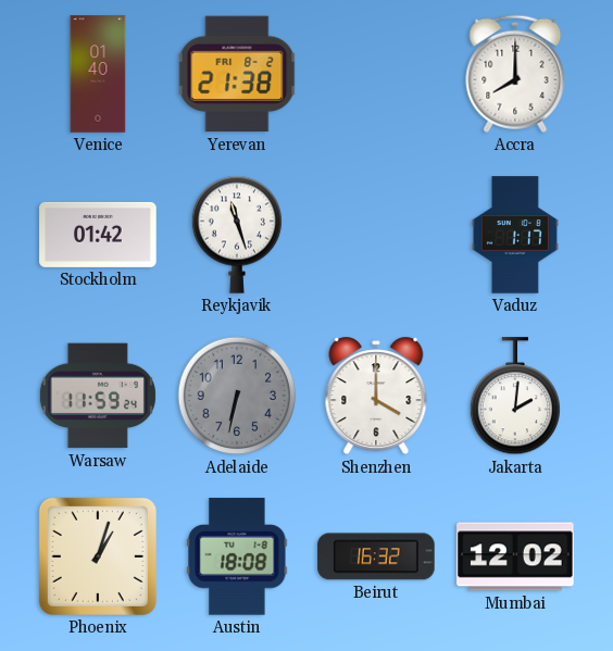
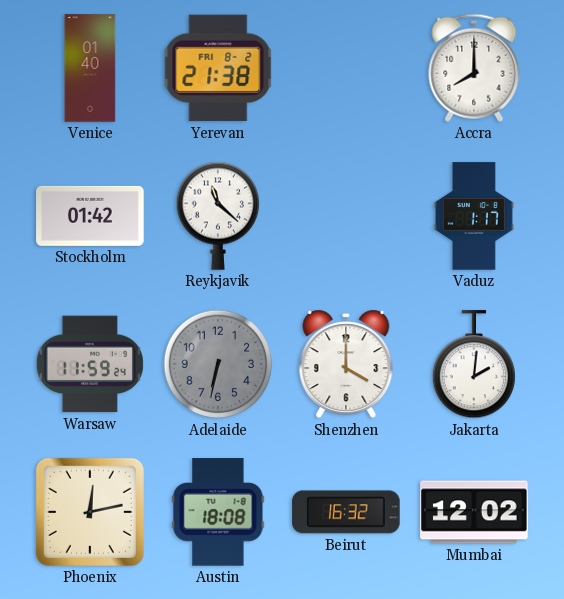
Reykjavik: 11:27 -> 11:22 (217, 216)
Phoenix: 1:03 -> 12:13 (90, 512)
